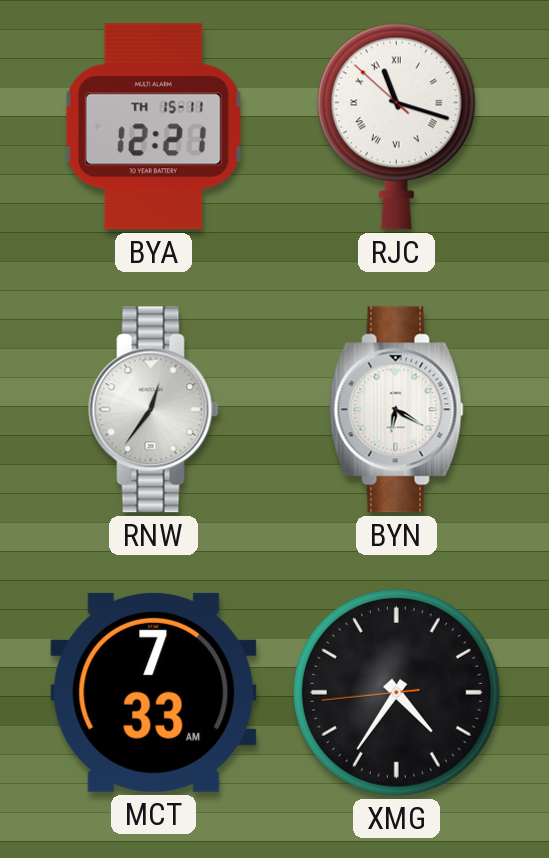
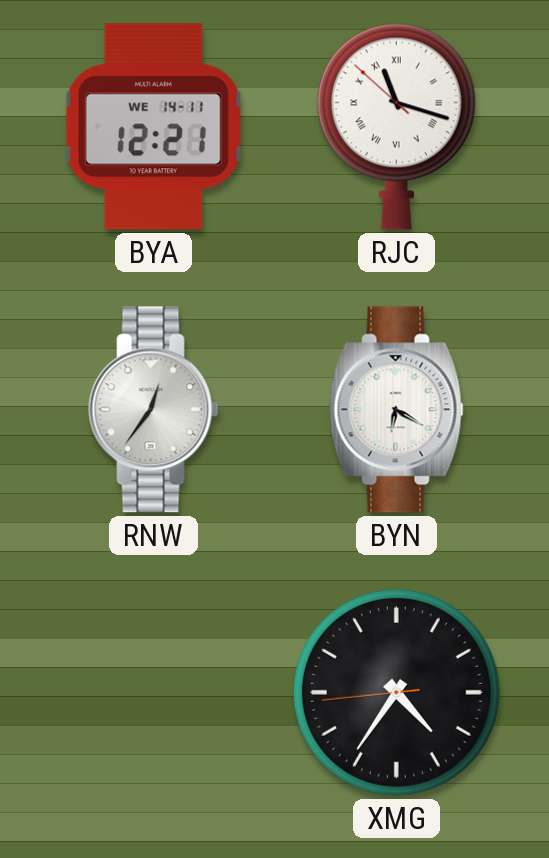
BYA date: TH 15-11 -> WE 14-11 (153, 127)
MCT: 7:33 -> none (154, 692)
